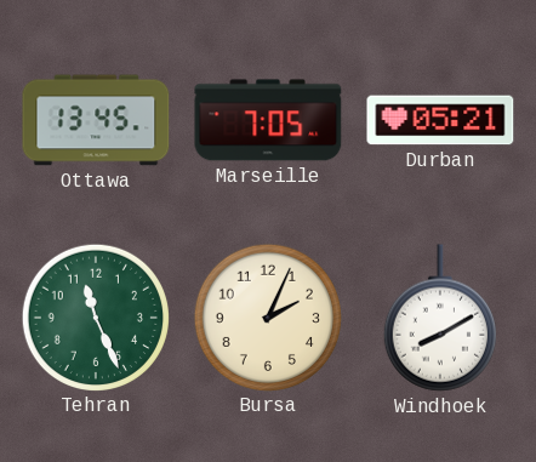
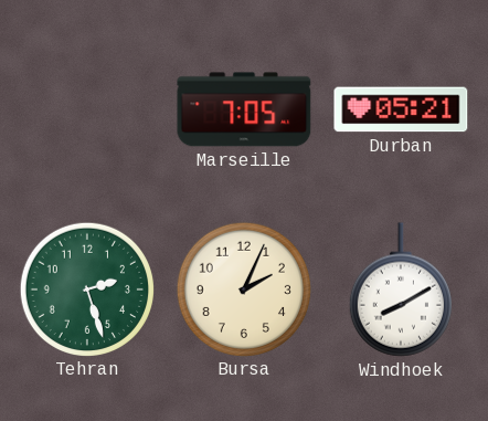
Ottawa: 13:45 -> none (96, 120)
Tehran: 11:26 -> 2:27 (86, 288)
